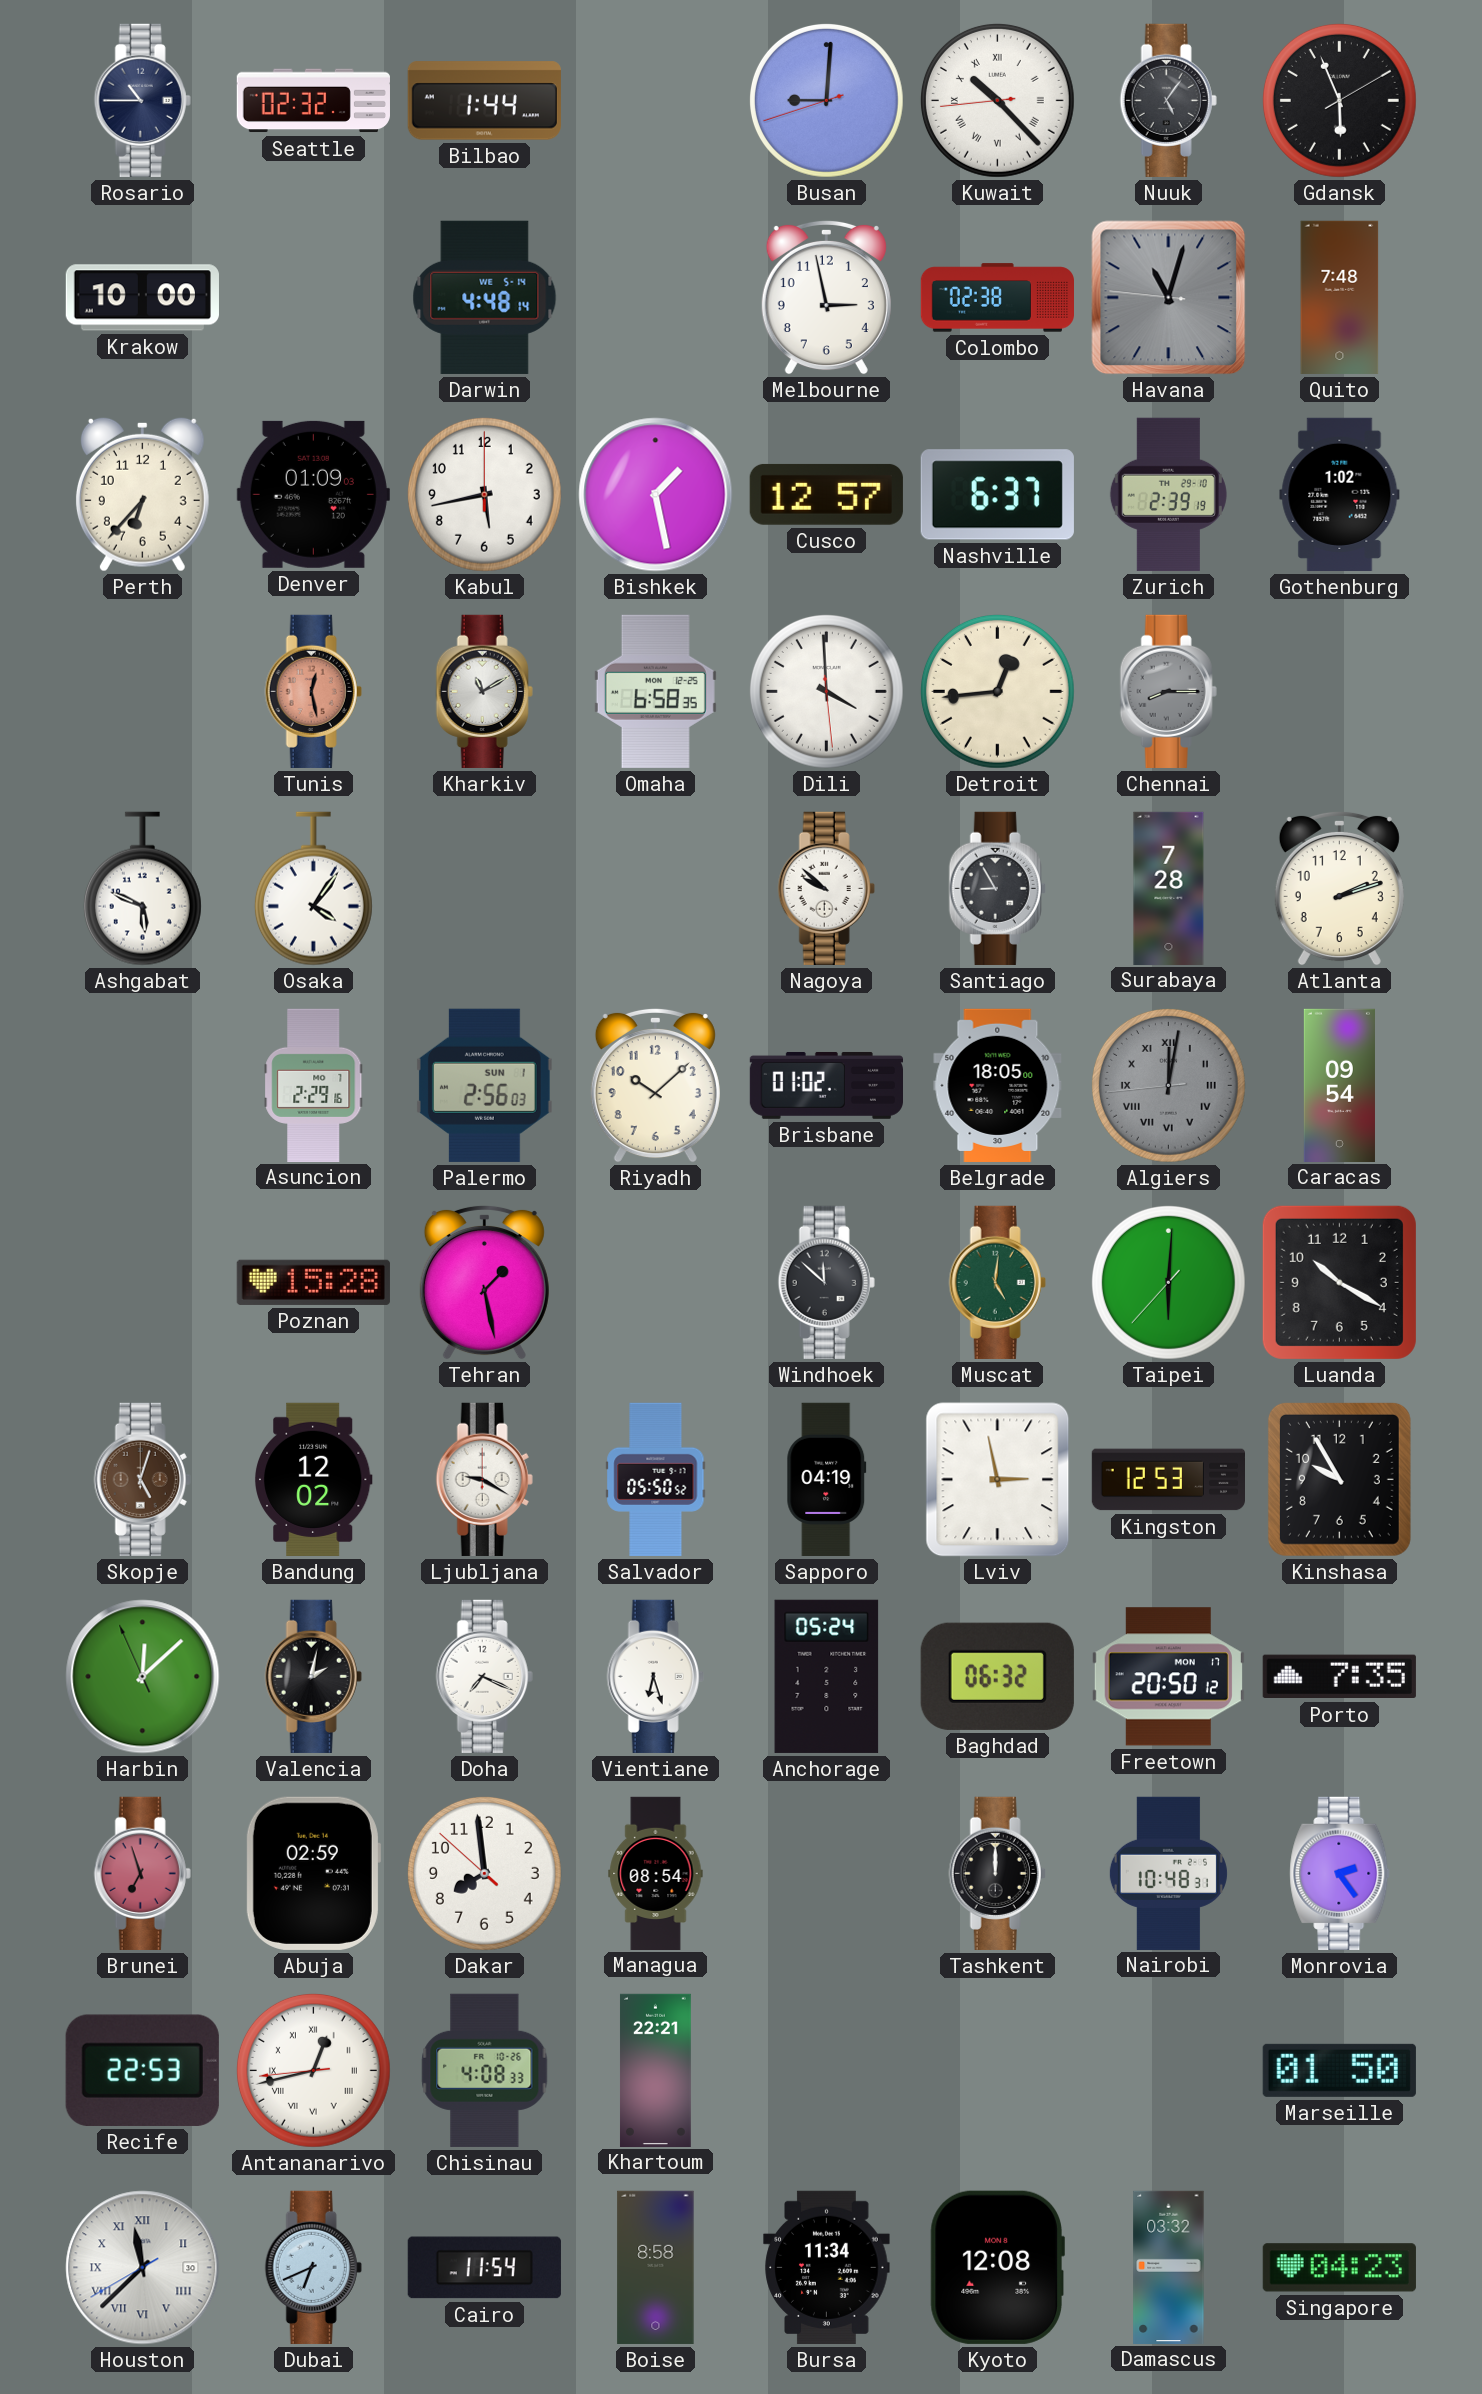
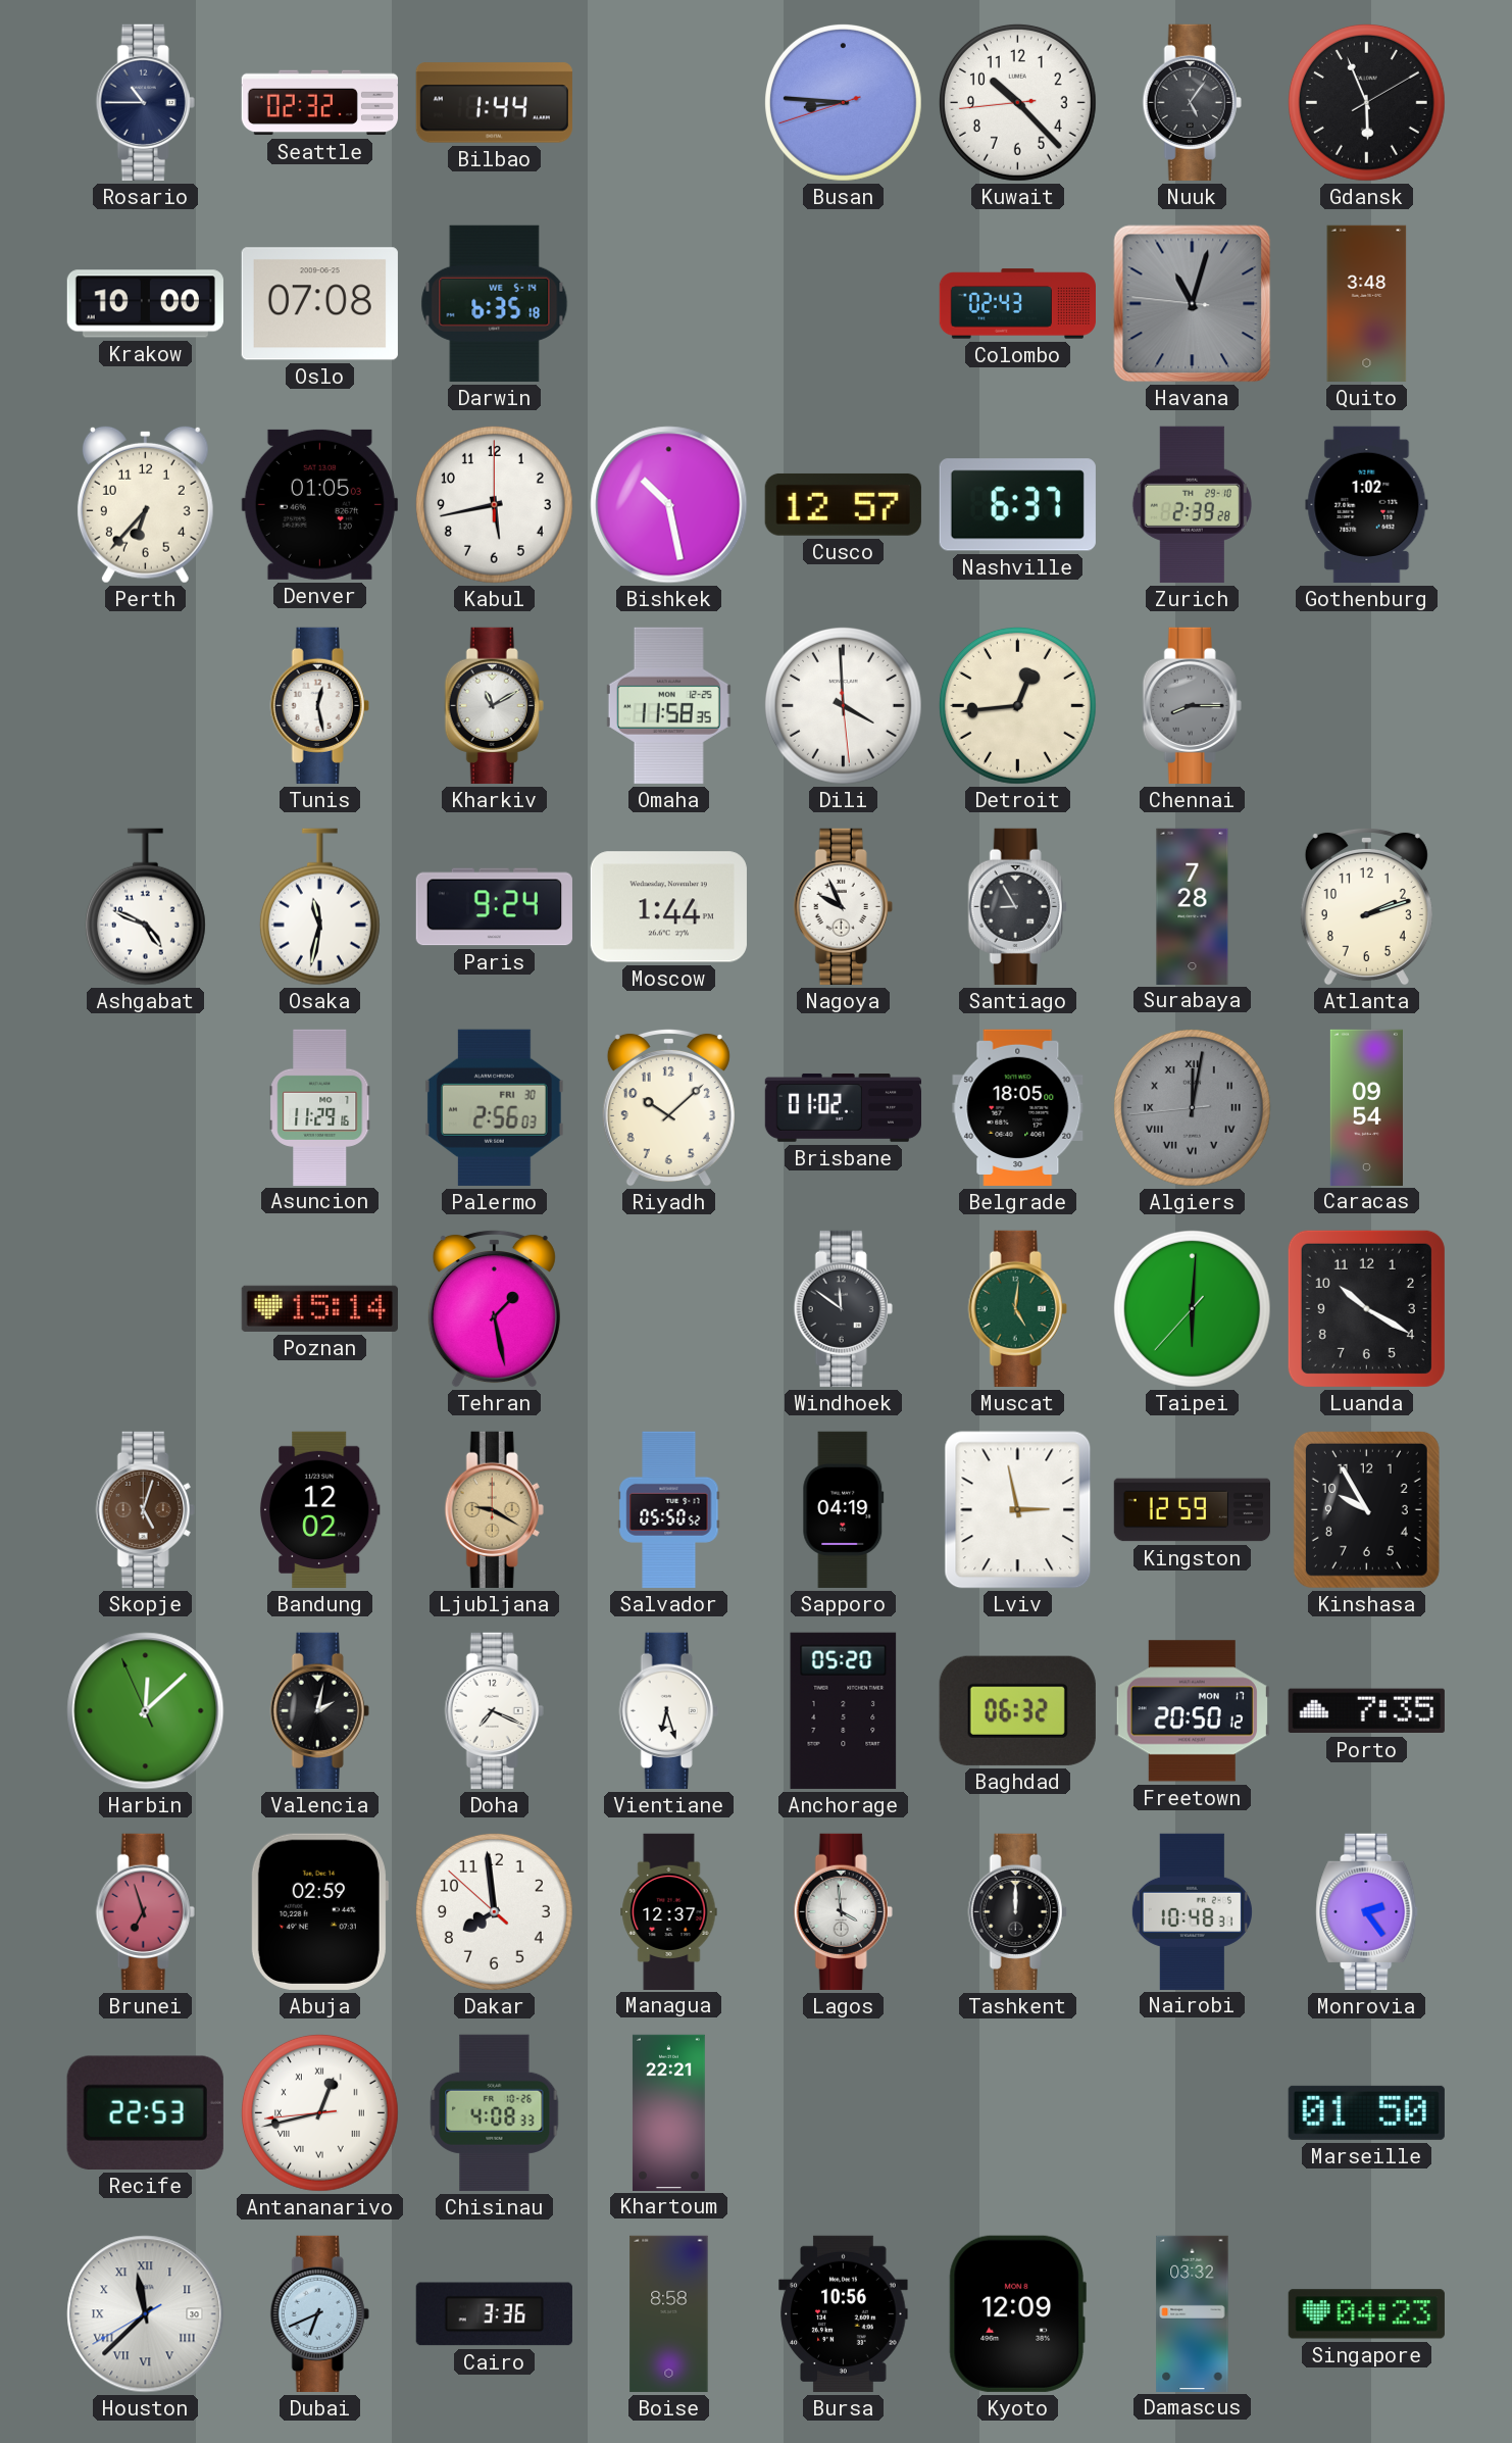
Busan: 9:00 -> 8:45 (843, 102)
Kuwait numerals: Roman -> Arabic (1017, 102)
Oslo: none -> 07:08 (319, 304)
Darwin: 4:48 -> 6:35 (495, 303)
Melbourne: 2:58 -> none (826, 297)
Colombo: 02:38 -> 02:43 (1017, 304)
Quito: 7:48 -> 3:48 (1367, 303)
Denver: 01:09 -> 01:05 (319, 504)
Bishkek: 1:28 -> 10:28 (669, 505)
Zurich: 2:39:19 -> 2:39:28 (1192, 504)
Tunis dial: salmon -> white (319, 705)
Omaha: 6:58 -> 11:58 (668, 705)
Ashgabat: 5:49 -> 4:49 (145, 907)
Osaka: 4:06 -> 11:32 (319, 907)
Paris: none -> 9:24 (494, 907)
Moscow: none -> 1:44 (668, 907)
Nagoya: 9:52 -> 9:56 (843, 906)
Asuncion: 2:29 -> 11:29 (320, 1107)
Palermo date: SUN 1 -> FRI 30 (494, 1107)
Poznan: 15:28 -> 15:14 (319, 1308)
Windhoek: 11:52 -> 11:51 (843, 1308)
Ljubljana dial: white -> champagne (494, 1509)
Kingston: 12:53 -> 12:59 (1192, 1510)
Anchorage: 05:24 -> 05:20 (844, 1710)
Managua: 08:54 -> 12:37 (669, 1911)
Lagos: none -> 3:59 (843, 1911)
Cairo: 11:54 -> 3:36 (494, 2314)
Bursa: 11:34 -> 10:56 (844, 2313)
Kyoto: 12:08 -> 12:09 (1017, 2313)
